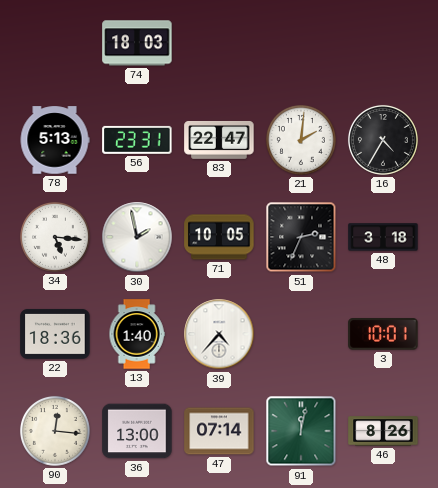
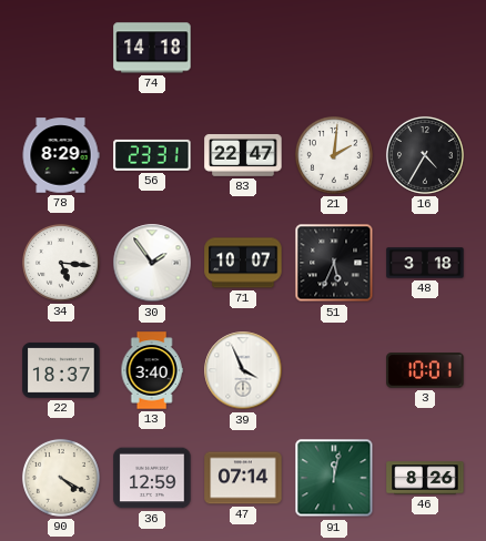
74: 18:03 -> 14:18 (152, 48)
78: 5:13 -> 8:29 (61, 155)
30: 1:58 -> 1:54 (152, 263)
71: 10:05 -> 10:07 (243, 263)
51: 2:34 -> 5:34 (334, 263)
22: 18:36 -> 18:37 (61, 370)
13: 1:40 -> 3:40 (152, 370)
39: 4:37 -> 3:56 (243, 370)
90: 12:16 -> 4:20 (61, 478)
36: 13:00 -> 12:59 (152, 478)
